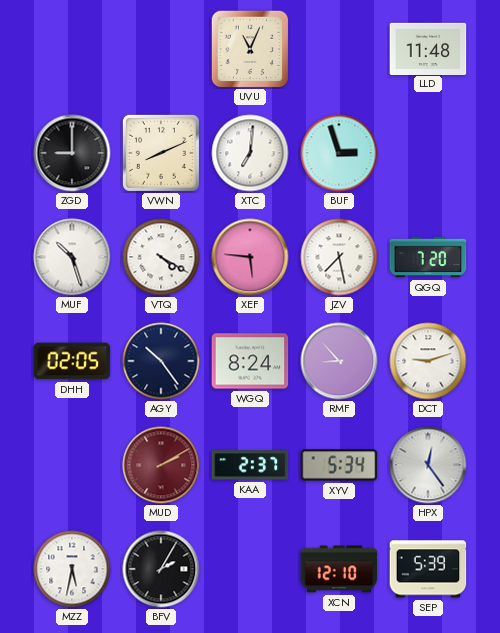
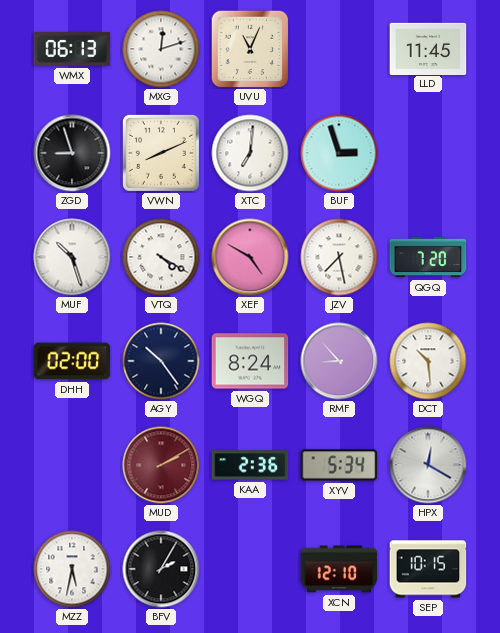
WMX: none -> 06:13 (72, 49)
MXG: none -> 12:12 (161, 49)
LLD: 11:48 -> 11:45 (428, 48)
ZGD: 9:00 -> 8:57 (72, 153)
XEF: 5:46 -> 4:50 (250, 257)
DHH: 02:05 -> 02:00 (72, 361)
DCT: 9:12 -> 10:29 (428, 361)
KAA: 2:37 -> 2:36 (250, 465)
HPX: 12:24 -> 12:20 (428, 465)
SEP: 5:39 -> 10:15 (428, 569)
